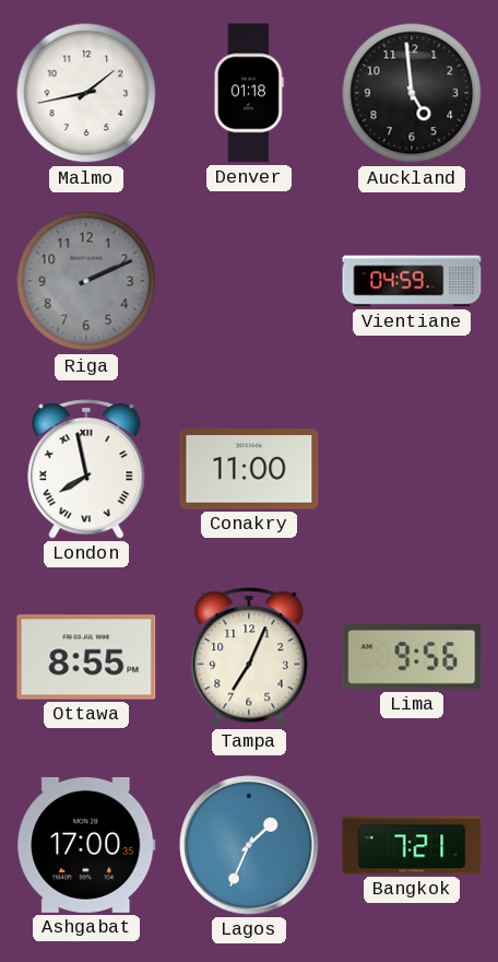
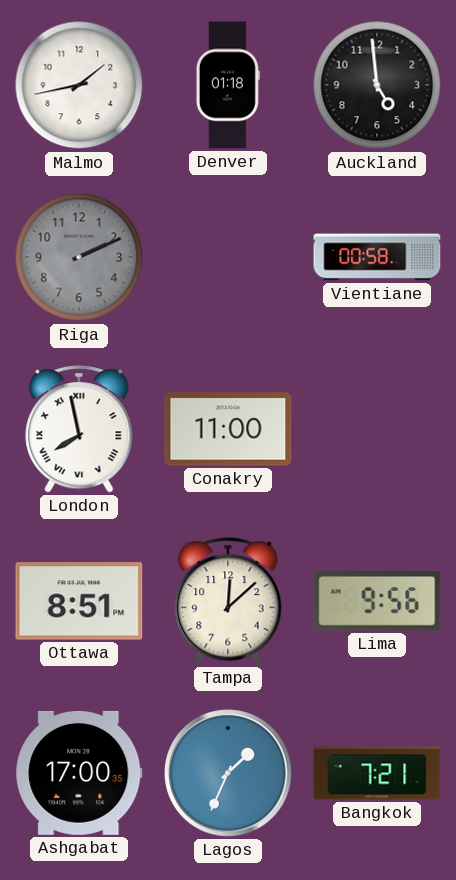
Vientiane: 04:59 -> 00:58 (377, 257)
Ottawa: 8:55 -> 8:51 (79, 601)
Tampa: 7:04 -> 12:08 (228, 602)
